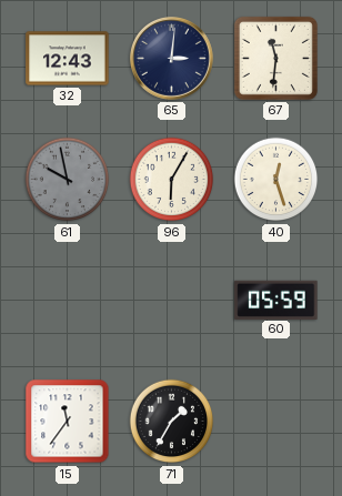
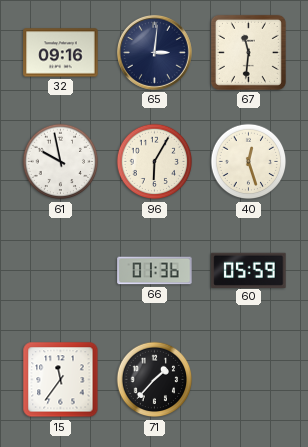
32: 12:43 -> 09:16 (61, 53)
61 dial: grey -> white (61, 162)
66: none -> 01:36 (155, 271)
71: 1:35 -> 1:37 (155, 380)
